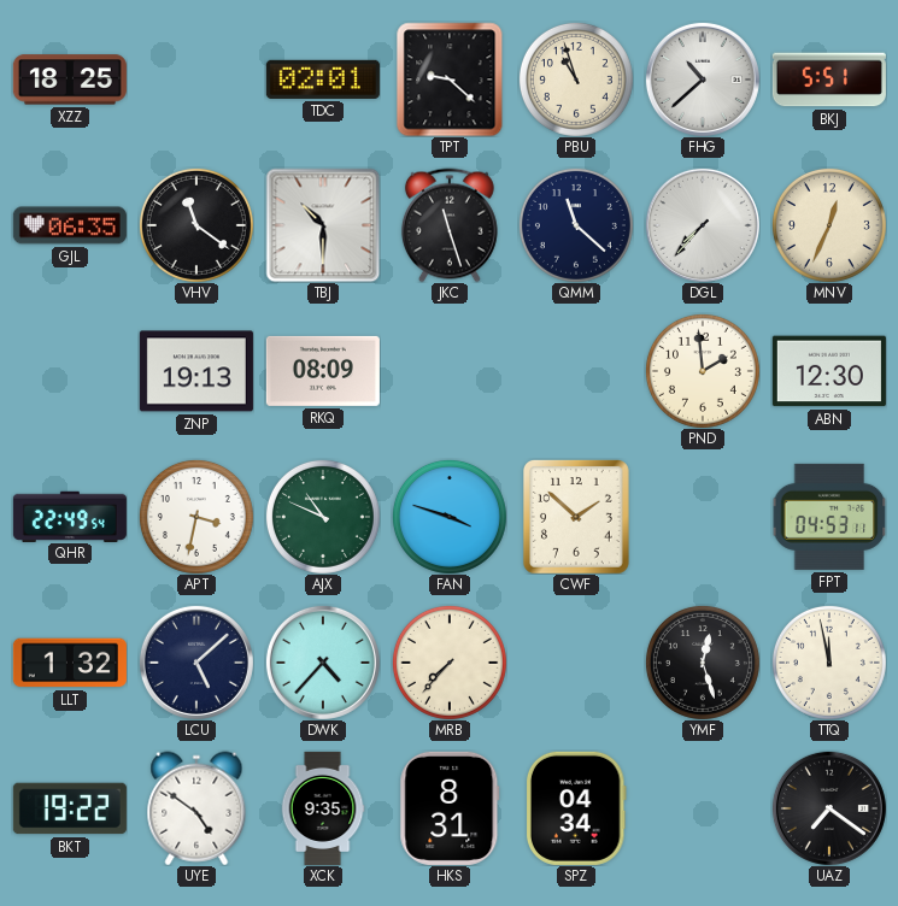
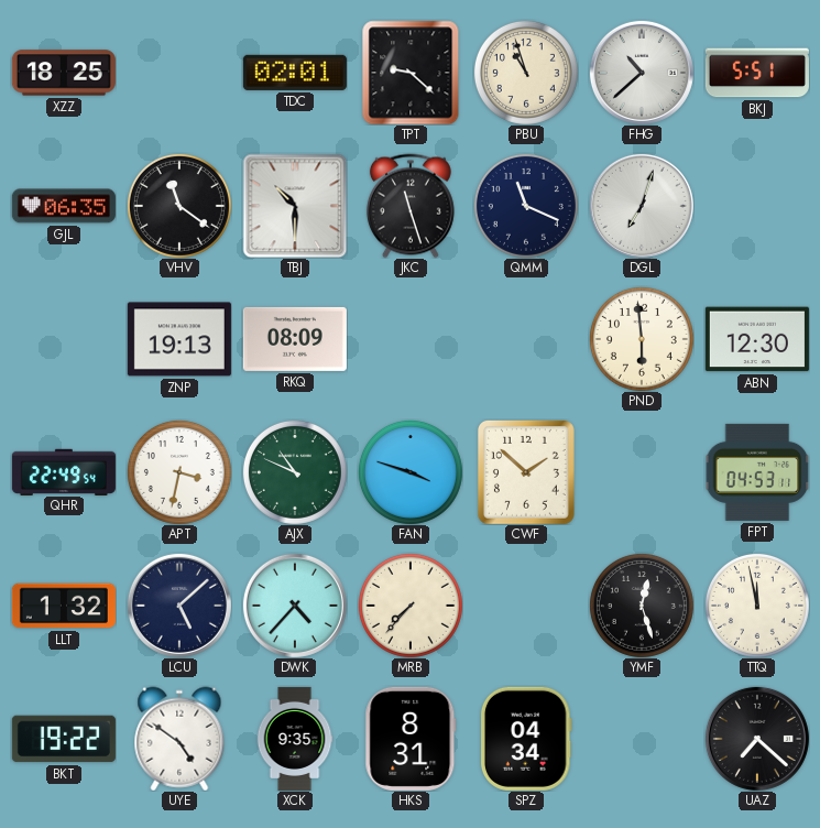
QMM: 11:22 -> 11:19 (526, 206)
DGL: 7:37 -> 7:03 (642, 206)
MNV: 12:34 -> none (829, 225)
PND: 1:59 -> 5:59 (642, 339)
UAZ: 7:21 -> 7:22 (757, 739)
